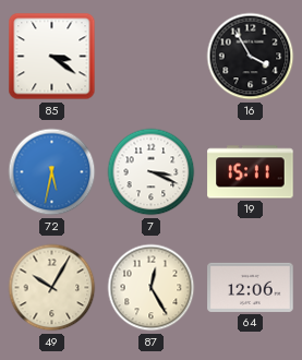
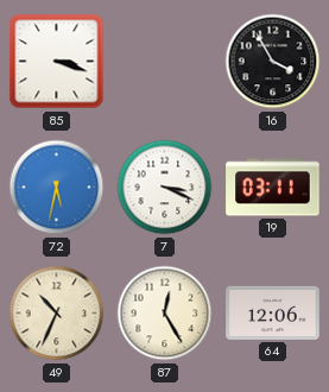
85: 3:21 -> 3:18 (57, 62)
19: 15:11 -> 03:11 (273, 188)
49: 10:05 -> 10:34 (57, 314)
